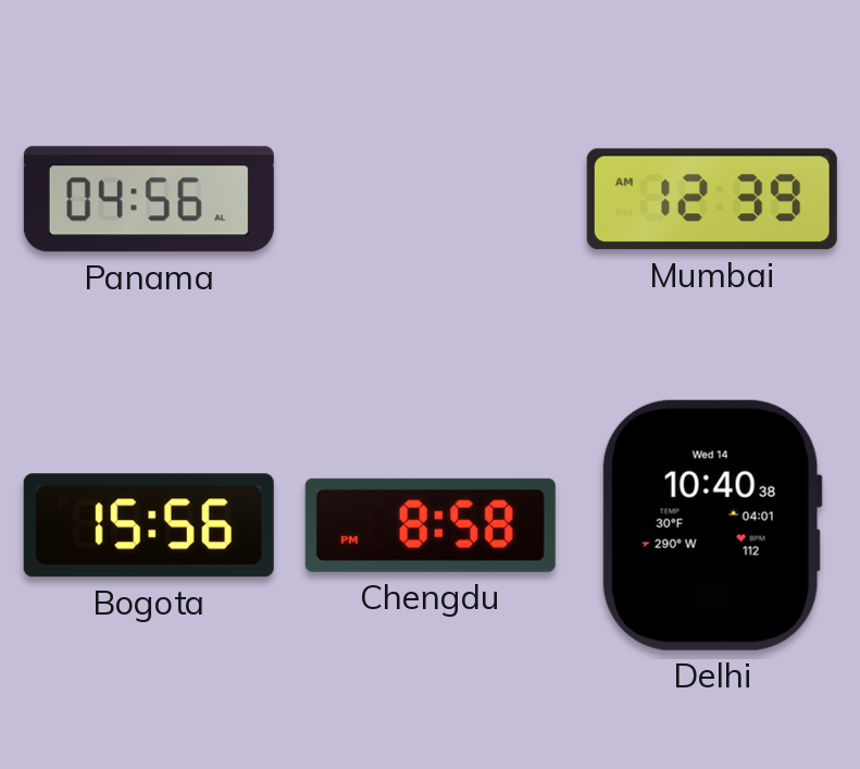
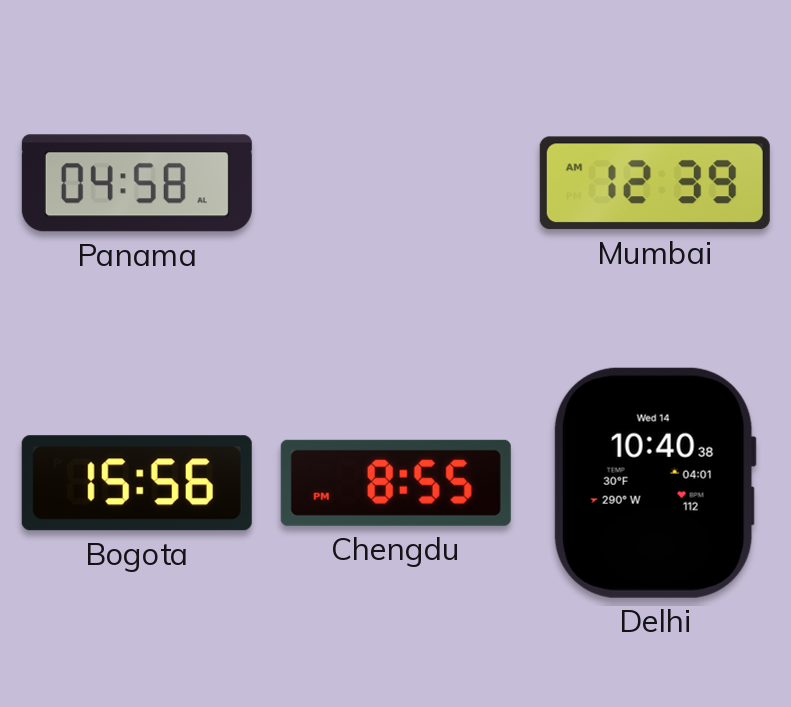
Panama: 04:56 -> 04:58 (137, 183)
Chengdu: 8:58 -> 8:55 (396, 483)
